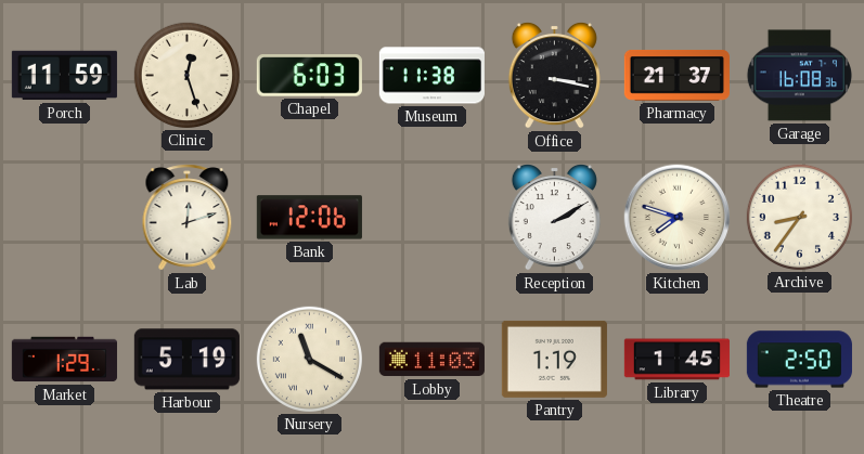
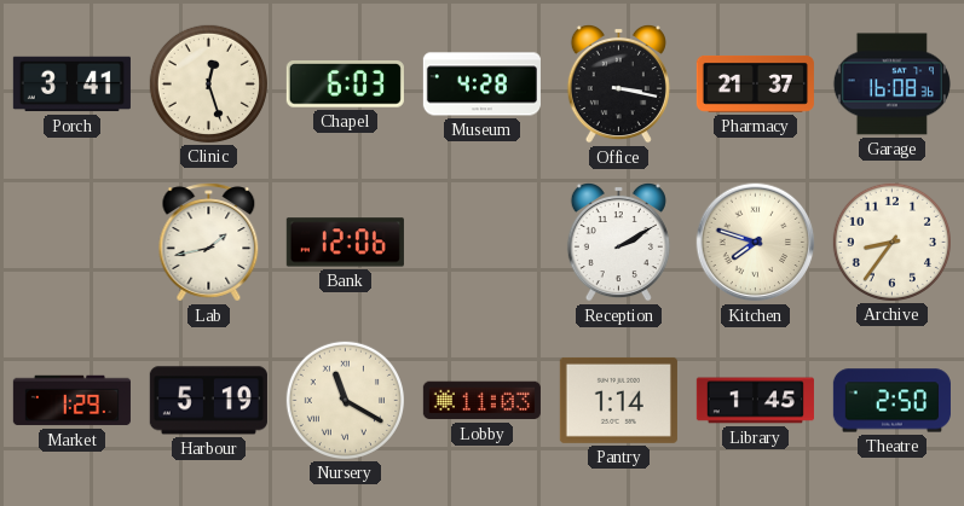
Porch: 11:59 -> 3:41 (71, 85)
Museum: 11:38 -> 4:28 (481, 85)
Lab: 12:12 -> 1:43 (209, 243)
Pantry: 1:19 -> 1:14 (618, 400)
